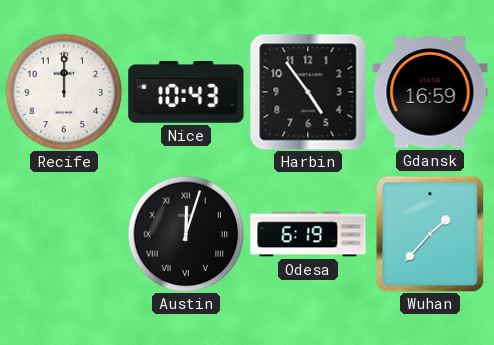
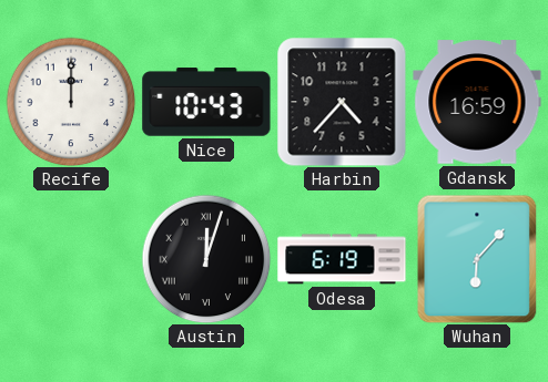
Harbin: 4:54 -> 4:37 (342, 102)
Wuhan: 1:37 -> 6:07 (477, 259)
